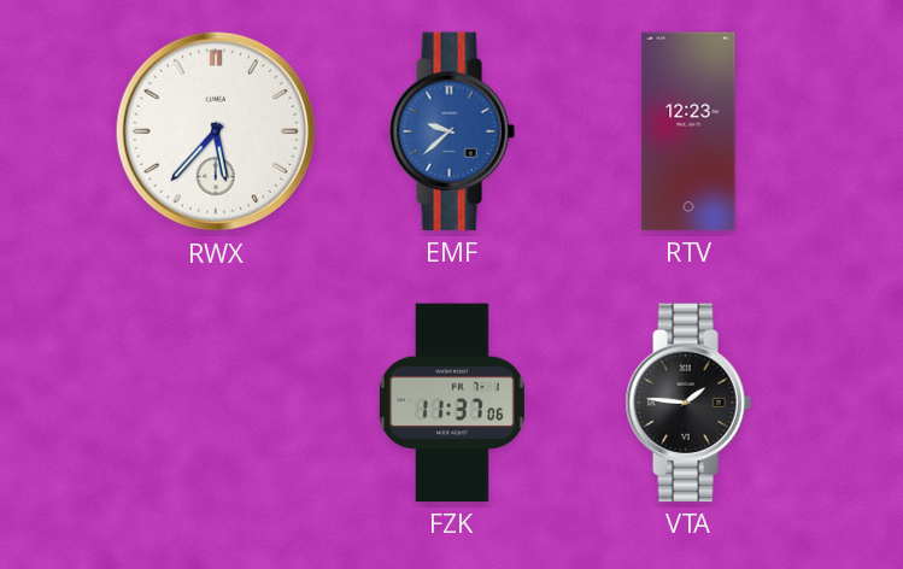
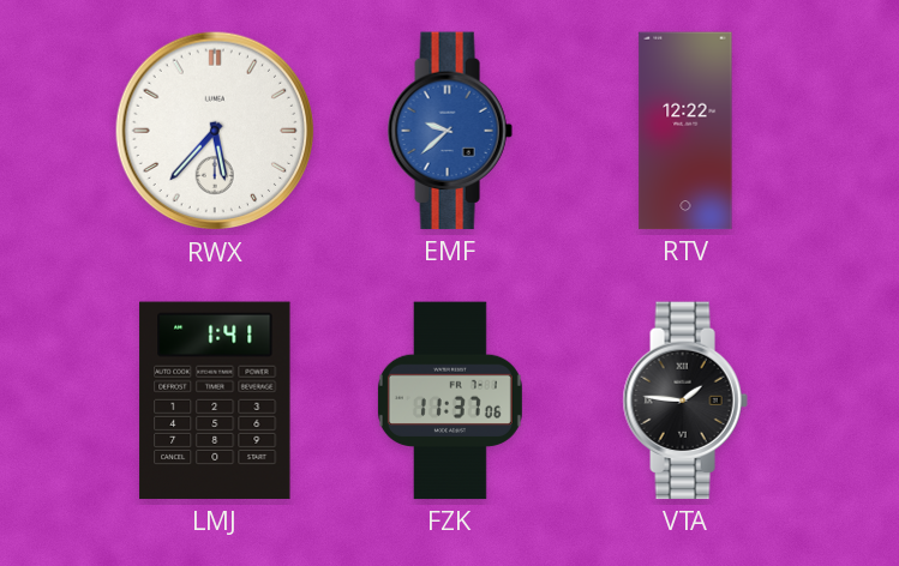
RTV: 12:23 -> 12:22 (685, 131)
LMJ: none -> 1:41 (215, 401)
